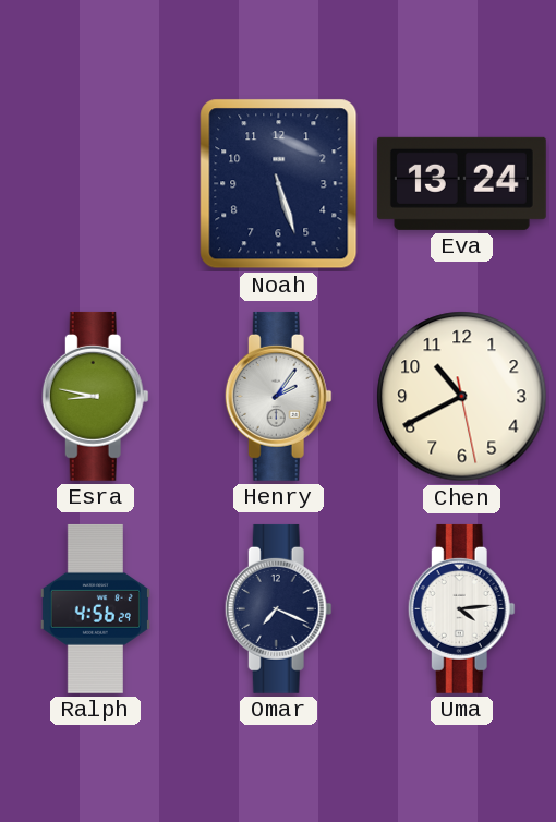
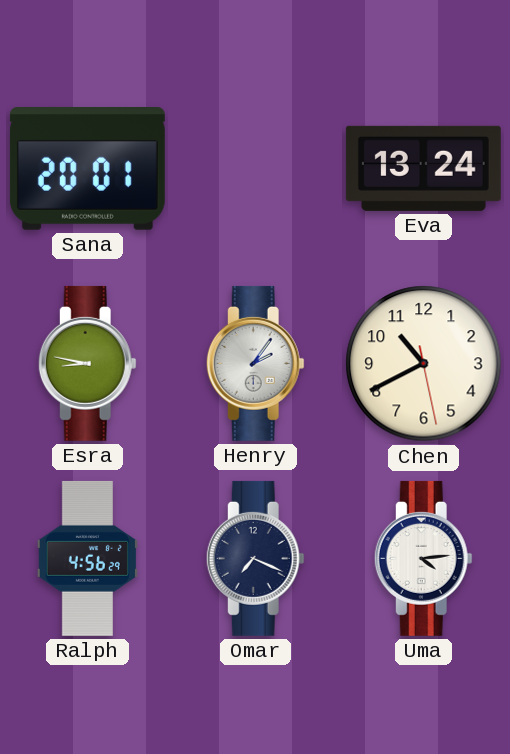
Sana: none -> 20:01 (87, 169)
Noah: 5:27 -> none (279, 184)
